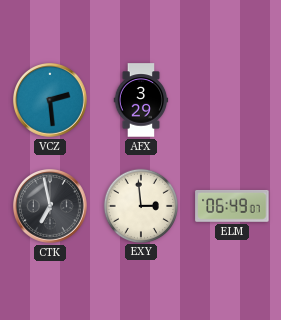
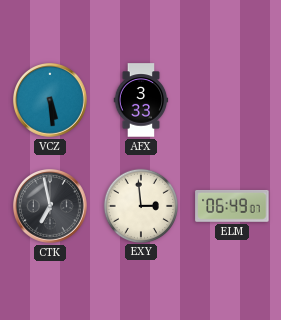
VCZ: 2:29 -> 5:29 (51, 101)
AFX: 3:29 -> 3:33 (141, 100)
